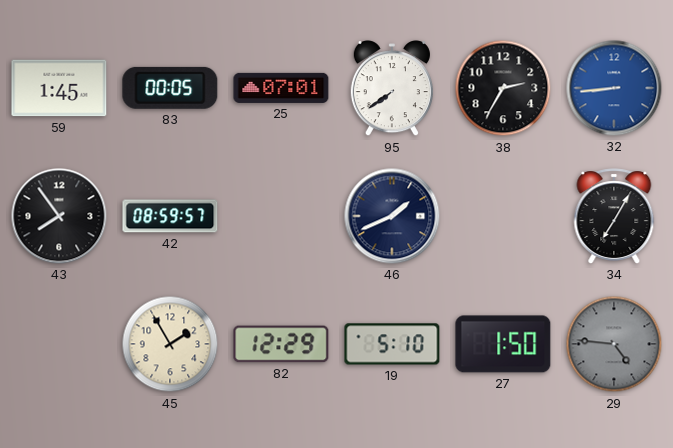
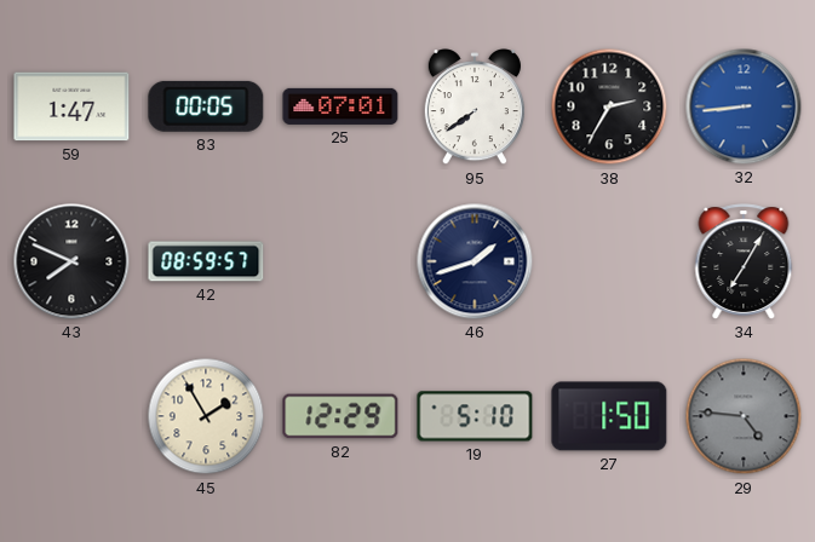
59: 1:45 -> 1:47 (71, 106)
43: 7:54 -> 7:49 (71, 261)
46: 1:41 -> 1:42 (475, 261)
